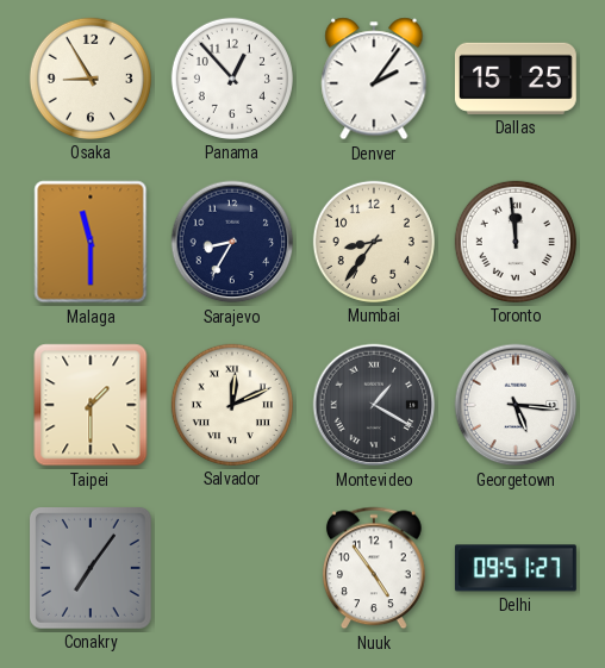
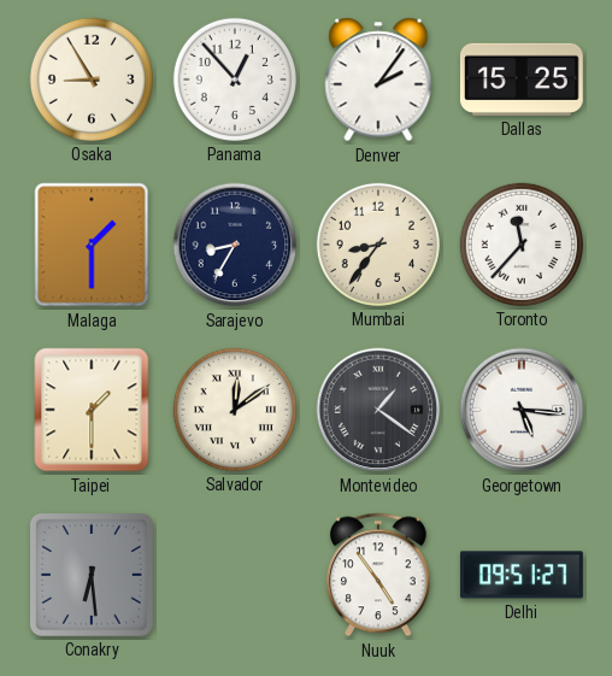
Malaga: 11:30 -> 1:30 (92, 245)
Toronto: 11:59 -> 11:37 (522, 245)
Salvador: 12:11 -> 12:09 (235, 410)
Montevideo: 1:20 -> 1:21 (378, 410)
Conakry: 7:06 -> 6:29 (92, 575)
